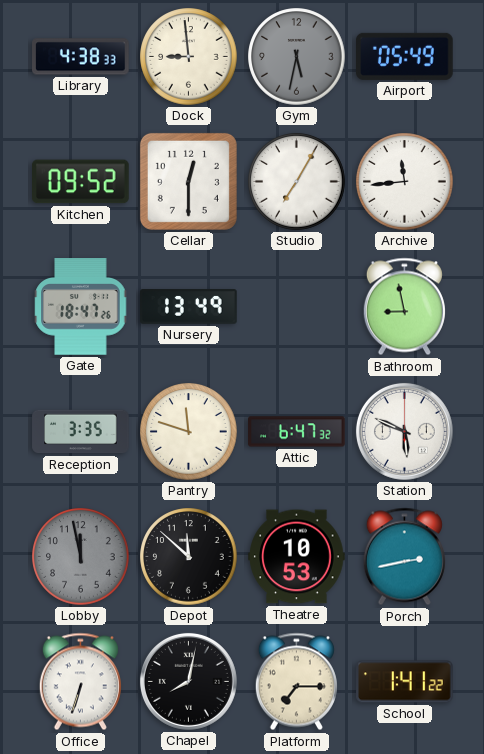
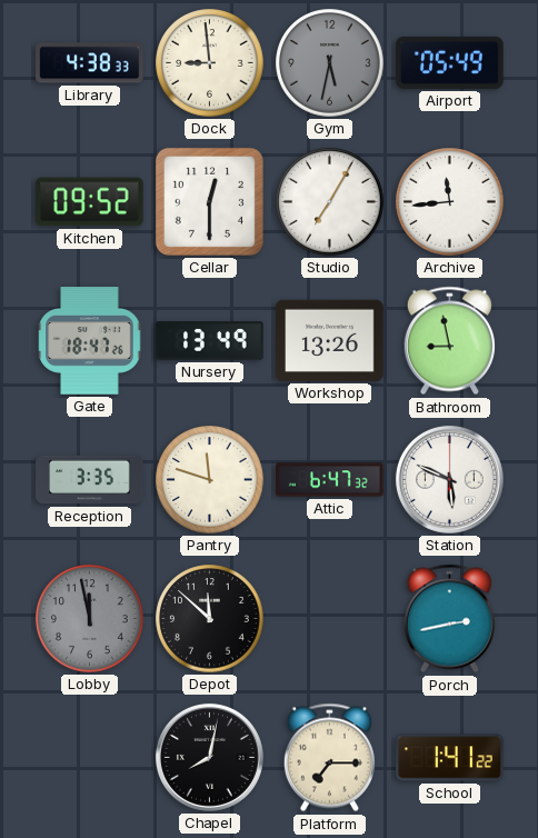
Workshop: none -> 13:26 (330, 340)
Theatre: 10:53 -> none (297, 557)
Office: 6:33 -> none (80, 682)
